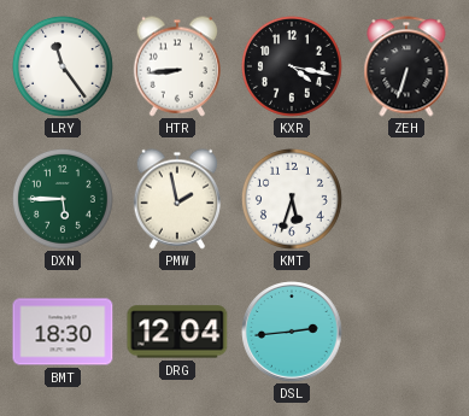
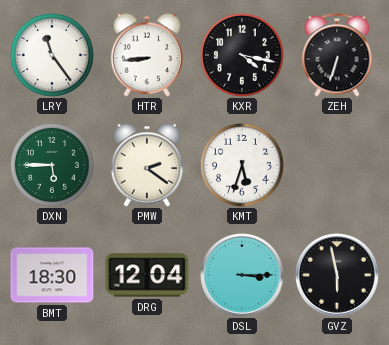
PMW: 1:58 -> 2:21 (147, 165)
DSL: 2:44 -> 3:15 (242, 275)
GVZ: none -> 5:58 (337, 275)
